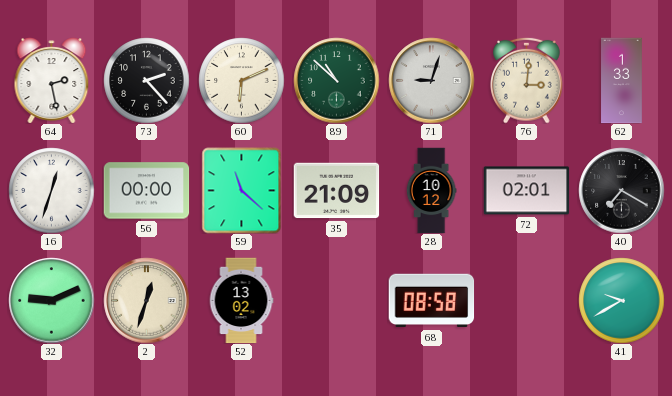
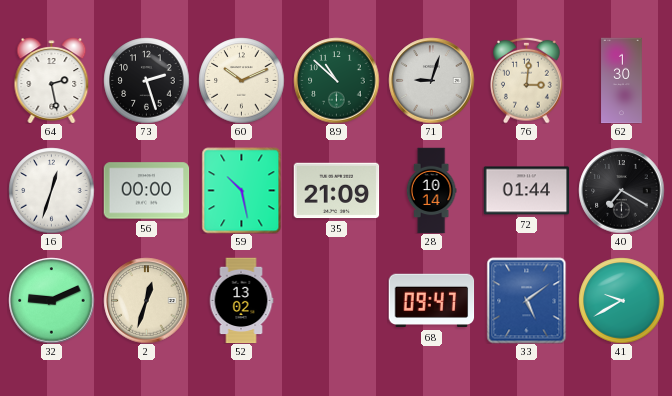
73: 2:23 -> 2:27 (146, 80)
60: 6:11 -> 10:11 (241, 80)
62: 1:33 -> 1:30 (622, 80)
59: 11:22 -> 10:28 (242, 190)
28: 10:12 -> 10:14 (431, 190)
72: 02:01 -> 01:44 (526, 191)
68: 08:58 -> 09:47 (431, 301)
33: none -> 5:09 (527, 300)
